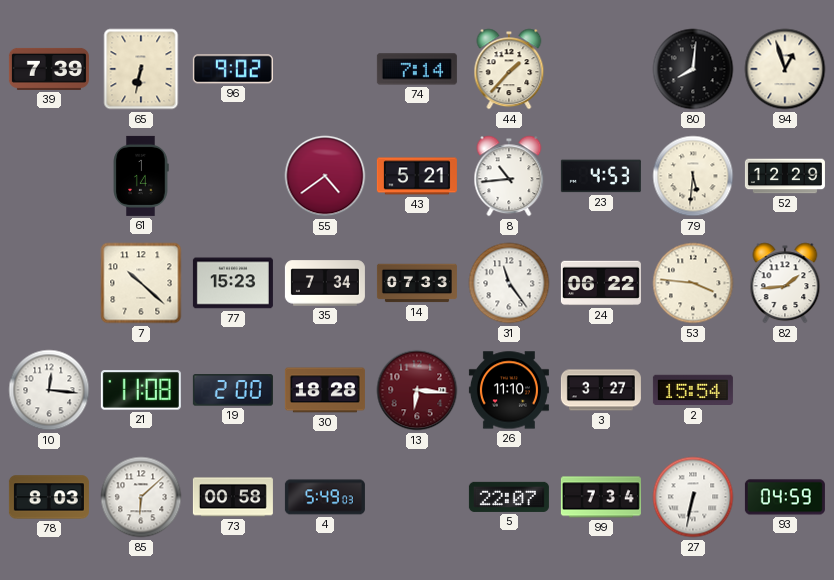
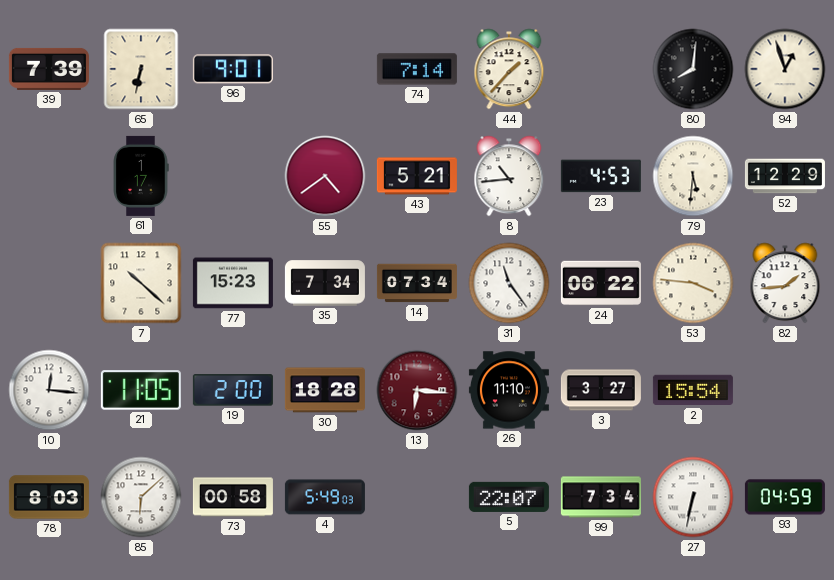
96: 9:02 -> 9:01 (233, 69)
61: 1:14 -> 1:17 (141, 176)
14: 07:33 -> 07:34 (417, 283)
21: 11:08 -> 11:05 (141, 390)
